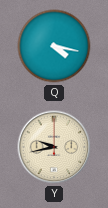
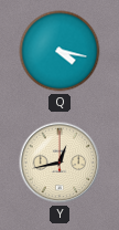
Y: 9:43 -> 12:43 (59, 163)
